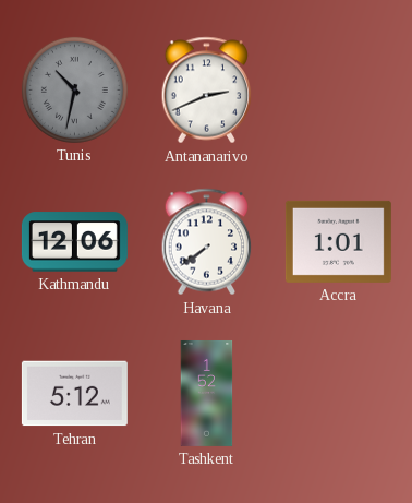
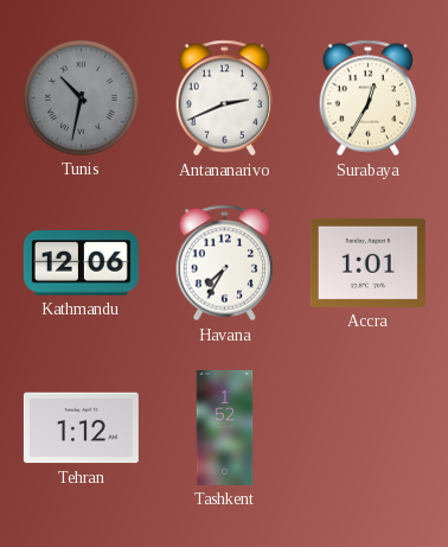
Surabaya: none -> 12:35 (369, 98)
Havana: 7:39 -> 7:35 (225, 263)
Tehran: 5:12 -> 1:12 (81, 428)
